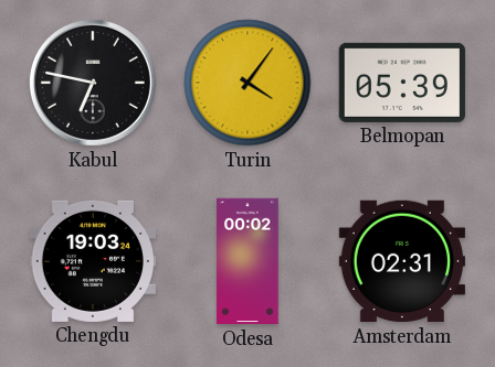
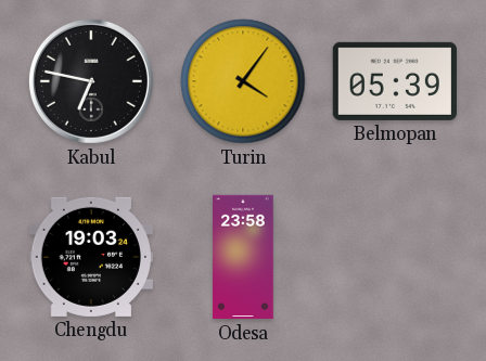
Odesa: 00:02 -> 23:58 (243, 257)
Amsterdam: 02:31 -> none (401, 261)
